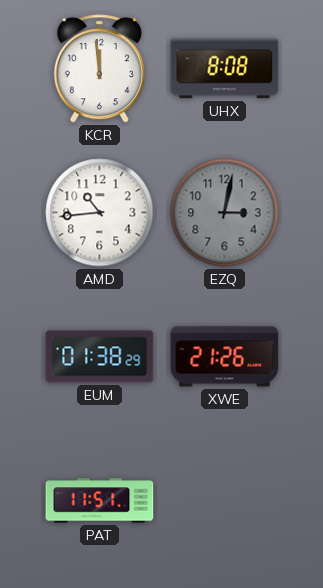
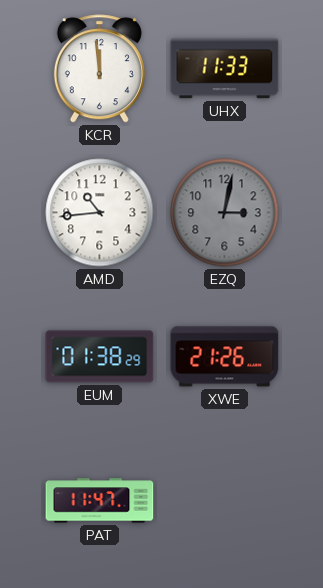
UHX: 8:08 -> 11:33 (225, 69)
PAT: 11:51 -> 11:47 (100, 501)
